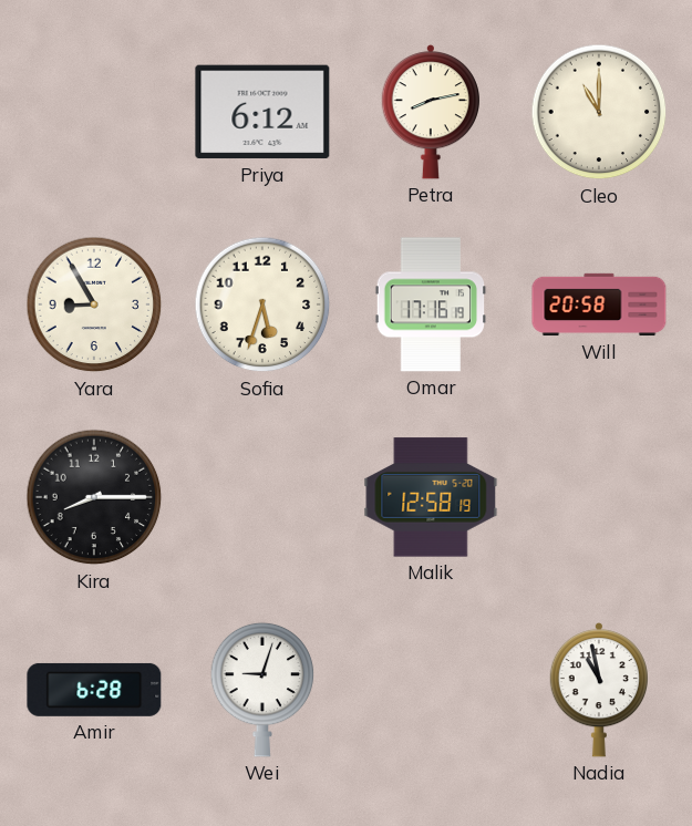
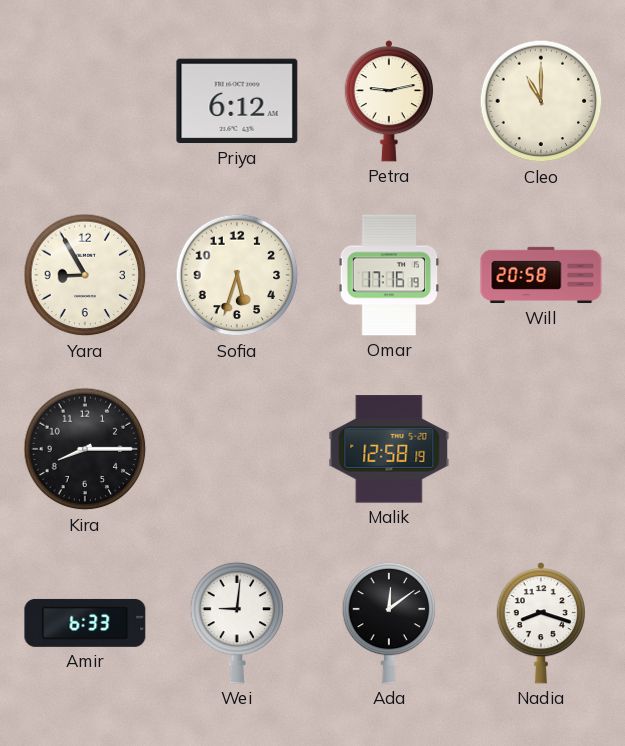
Petra: 8:13 -> 9:13 (388, 102)
Amir: 6:28 -> 6:33 (85, 623)
Wei: 9:03 -> 9:01 (237, 623)
Ada: none -> 12:09 (389, 623)
Nadia: 10:58 -> 8:18 (540, 624)
